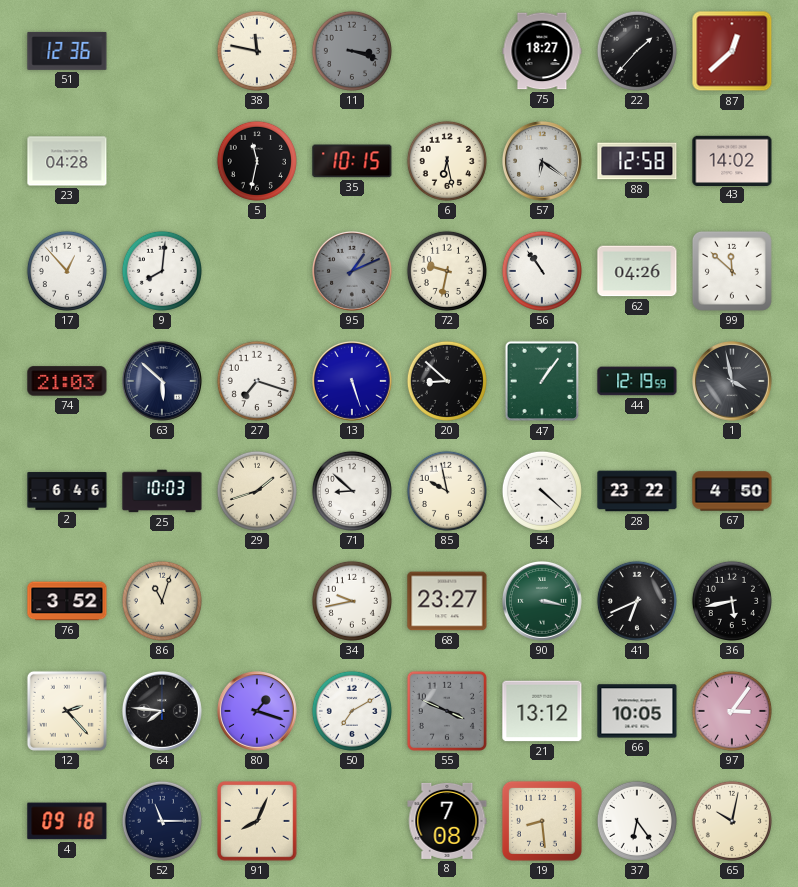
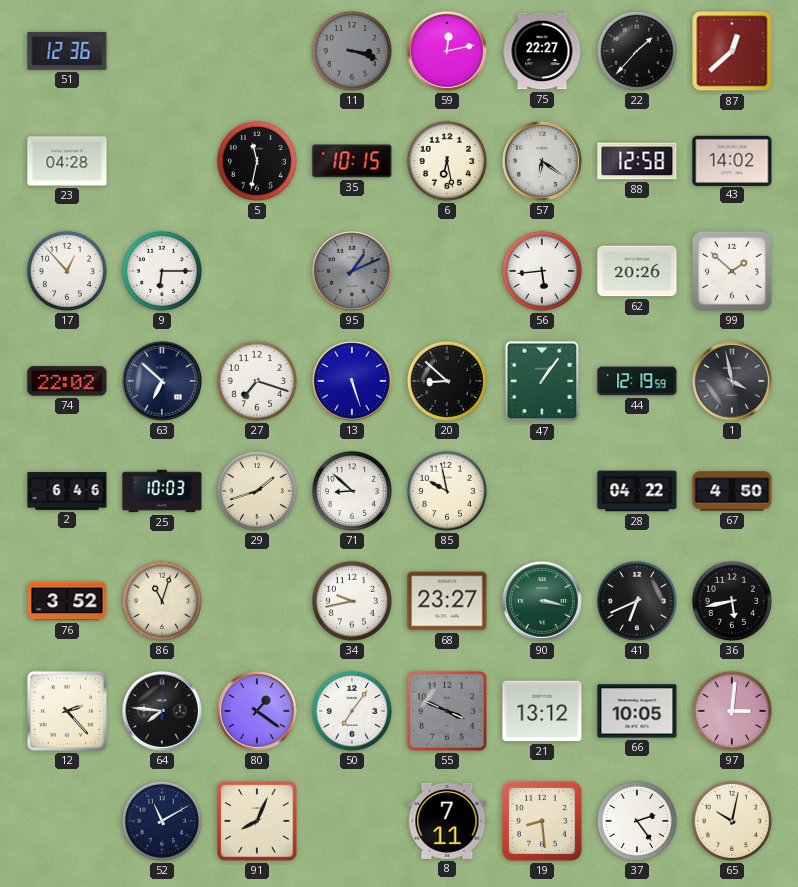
38: 11:47 -> none (257, 51)
59: none -> 12:13 (448, 52)
75: 18:27 -> 22:27 (542, 51)
9: 8:01 -> 6:15 (162, 271)
72: 9:32 -> none (447, 271)
56: 10:54 -> 5:44 (542, 271)
62: 04:26 -> 20:26 (637, 271)
99: 11:52 -> 1:52 (732, 271)
74: 21:03 -> 22:02 (67, 381)
63: 5:52 -> 6:52 (163, 382)
54: 4:22 -> none (542, 491)
28: 23:22 -> 04:22 (637, 491)
80: 1:18 -> 1:21 (258, 712)
50: 7:10 -> 7:06 (352, 711)
97: 3:06 -> 3:01 (732, 711)
4: 09:18 -> none (67, 821)
52: 11:15 -> 11:10 (162, 821)
8: 7:08 -> 7:11 (447, 821)
37: 6:24 -> 2:24 (637, 821)
